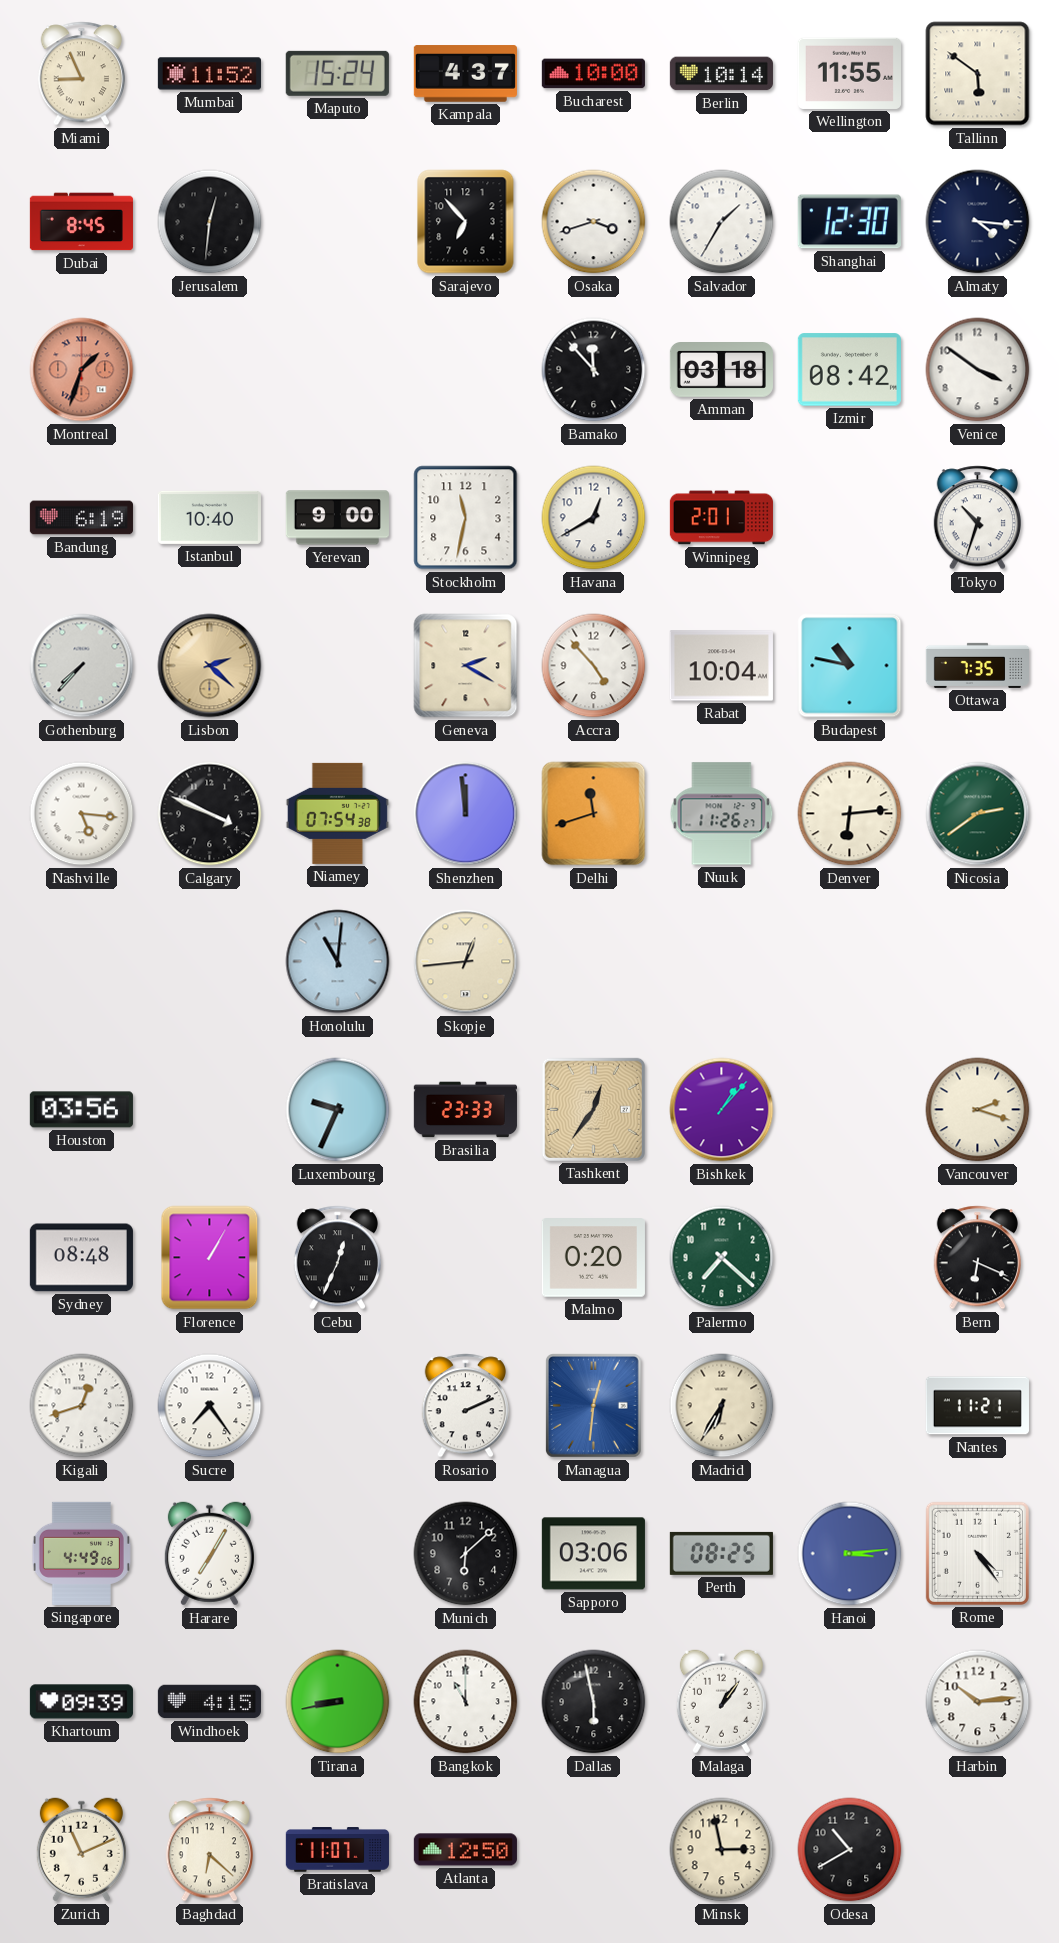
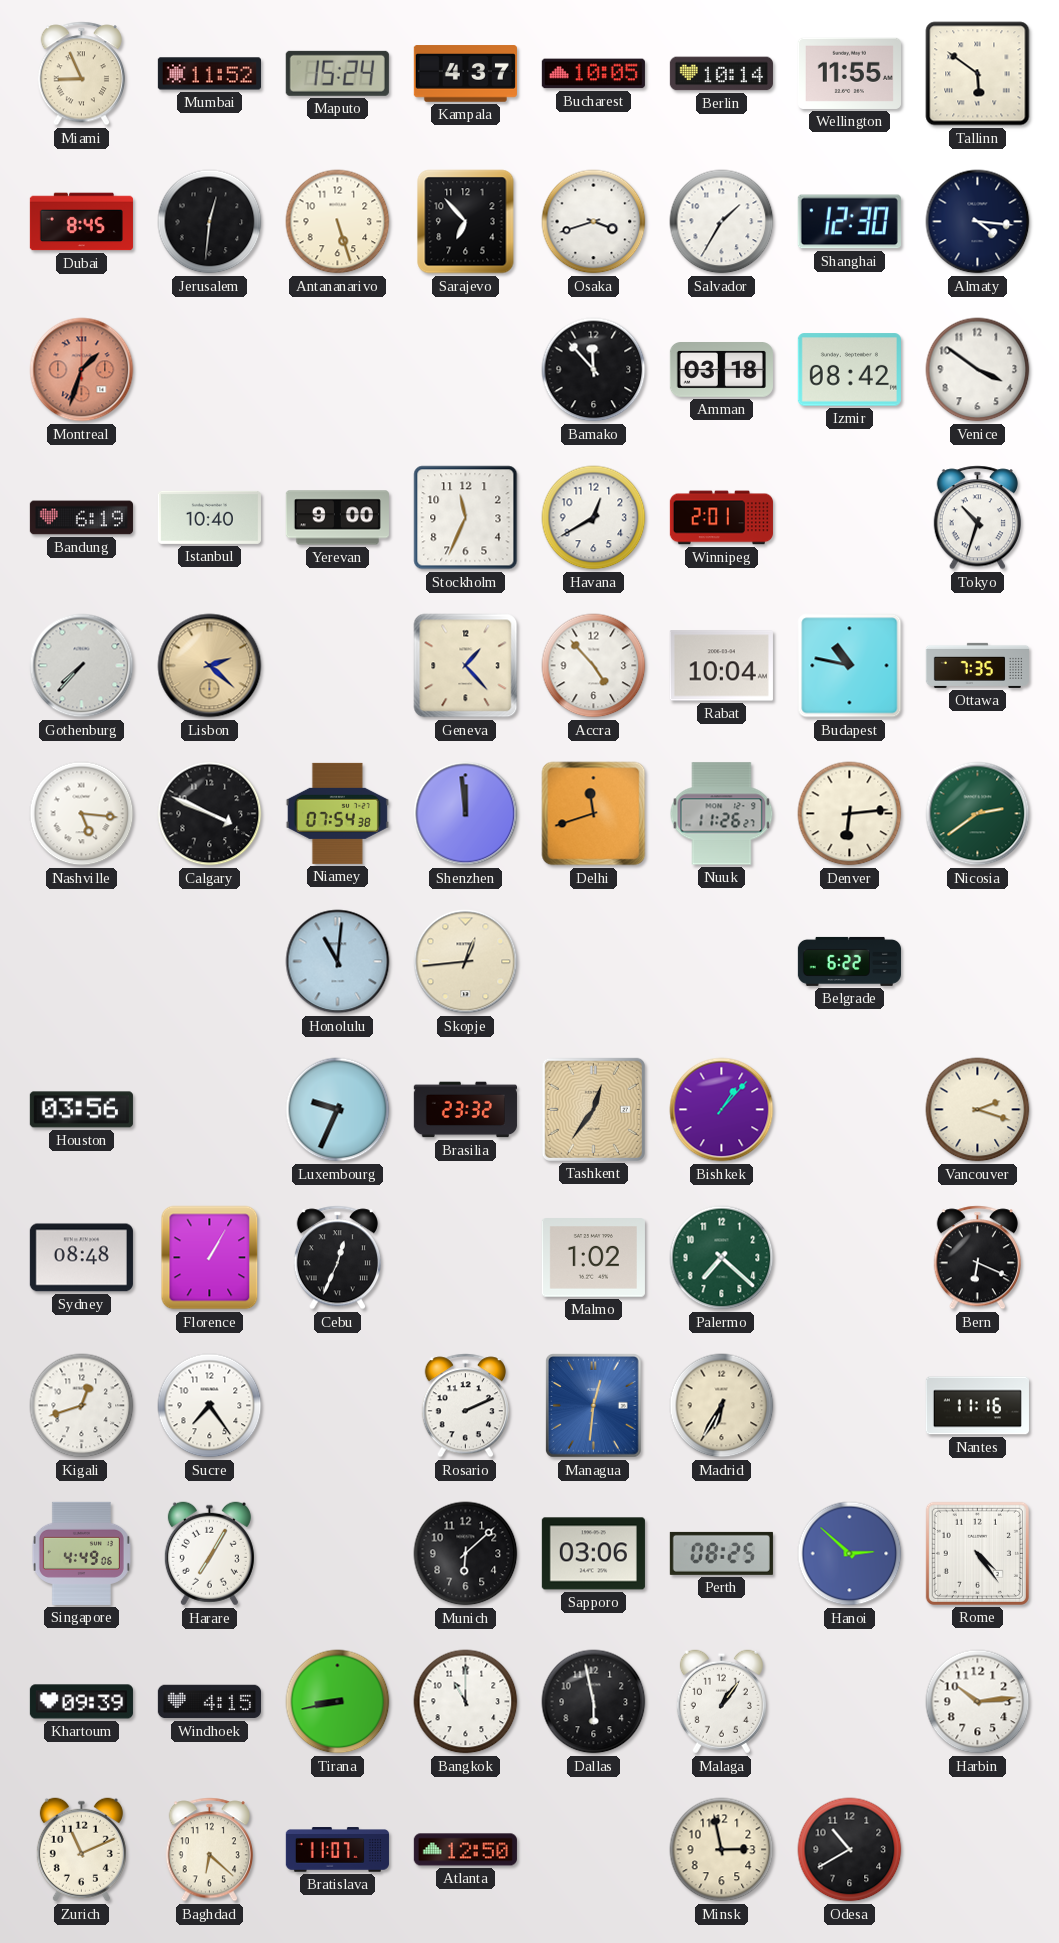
Bucharest: 10:00 -> 10:05 (593, 74)
Antananarivo: none -> 5:27 (338, 222)
Stockholm: 11:32 -> 11:34 (466, 518)
Geneva: 2:20 -> 1:23 (466, 666)
Belgrade: none -> 6:22 (849, 961)
Brasilia: 23:33 -> 23:32 (465, 1110)
Malmo: 0:20 -> 1:02 (593, 1258)
Nantes: 11:21 -> 11:16 (977, 1406)
Hanoi: 3:14 -> 2:52 (850, 1554)
